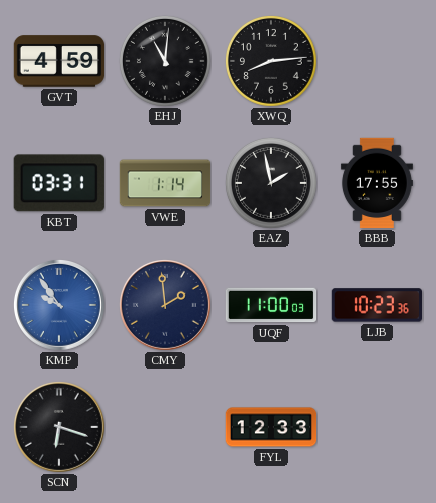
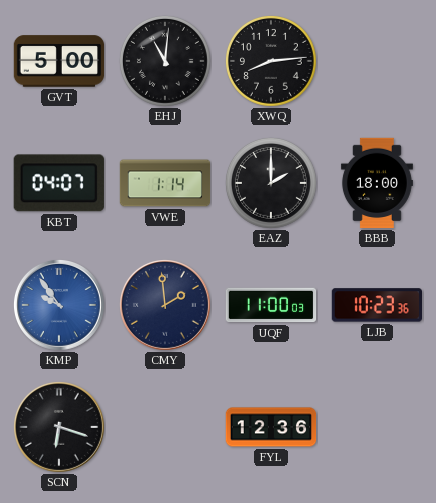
GVT: 4:59 -> 5:00 (59, 61)
KBT: 03:31 -> 04:07 (59, 183)
EAZ: 1:58 -> 2:00 (271, 183)
BBB: 17:55 -> 18:00 (377, 183)
FYL: 12:33 -> 12:36 (271, 427)
